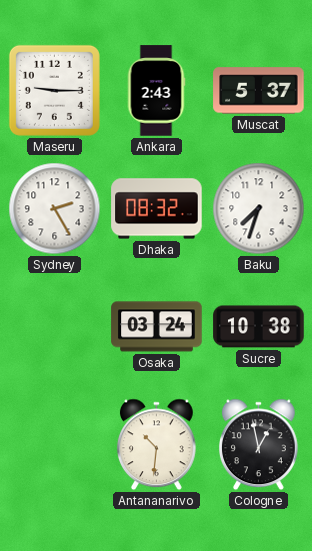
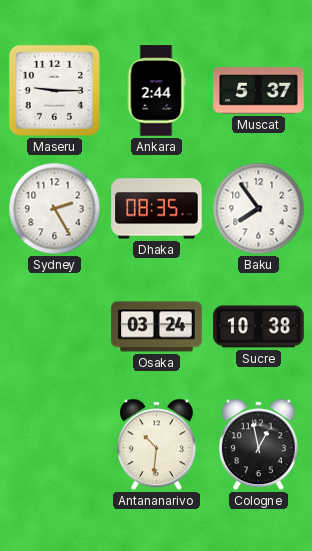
Ankara: 2:43 -> 2:44 (156, 91)
Dhaka: 08:32 -> 08:35 (157, 209)
Baku: 7:33 -> 7:54 (259, 209)
